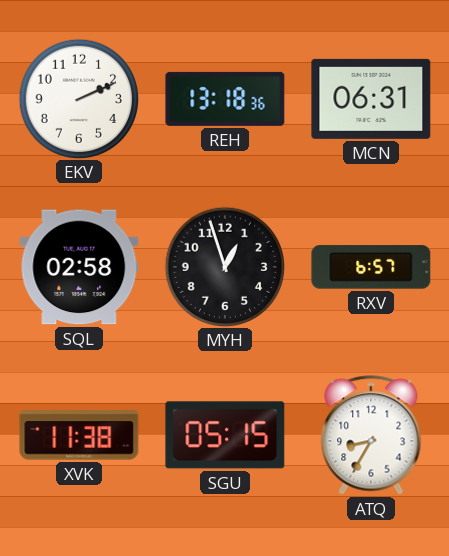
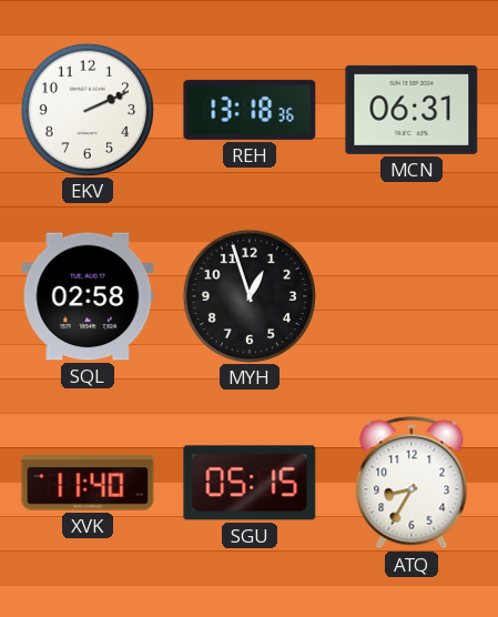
RXV: 6:57 -> none (371, 267)
XVK: 11:38 -> 11:40 (88, 483)
